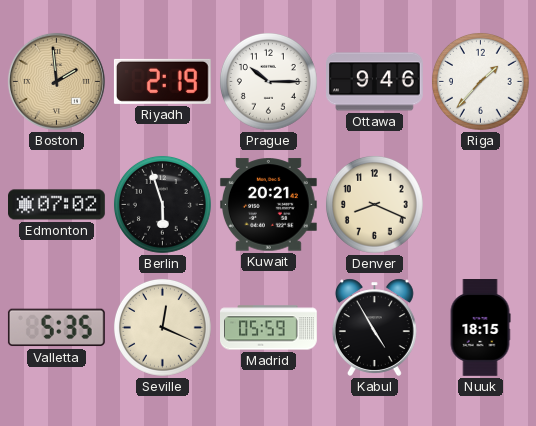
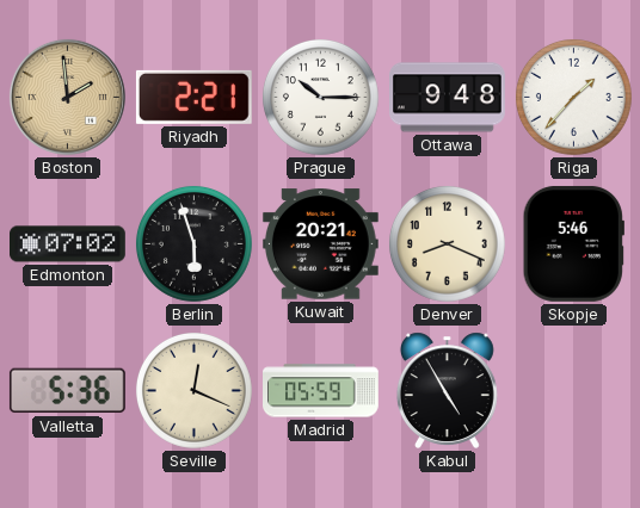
Riyadh: 2:19 -> 2:21 (193, 97)
Ottawa: 9:46 -> 9:48 (448, 98)
Skopje: none -> 5:46 (573, 243)
Valletta: 5:35 -> 5:36 (67, 391)
Nuuk: 18:15 -> none (480, 328)
